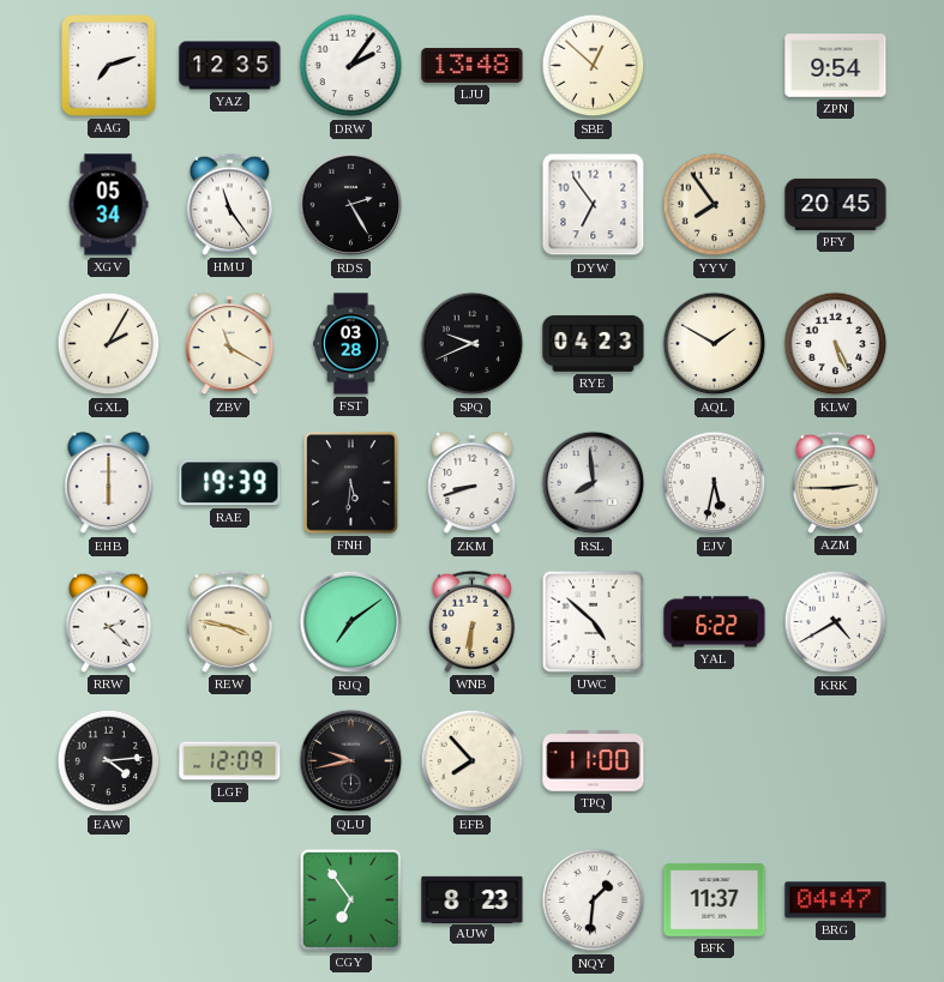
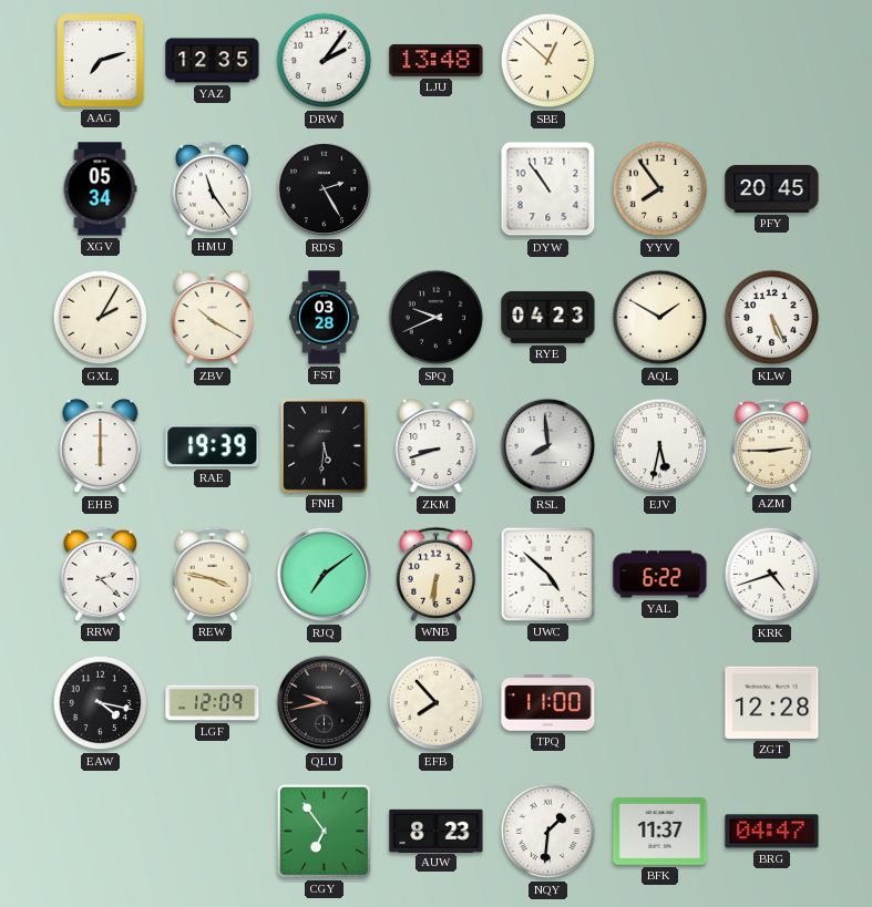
ZPN: 9:54 -> none (836, 66)
DYW: 6:54 -> 10:54 (548, 189)
ZBV: 11:20 -> 10:20 (213, 318)
KRK: 4:40 -> 4:42 (772, 575)
EAW: 4:14 -> 4:17 (101, 703)
ZGT: none -> 12:28 (772, 702)
